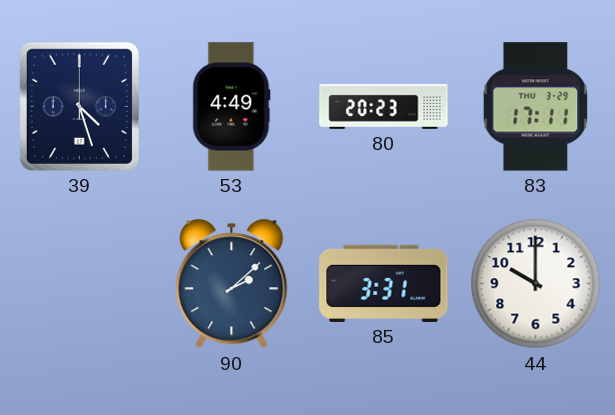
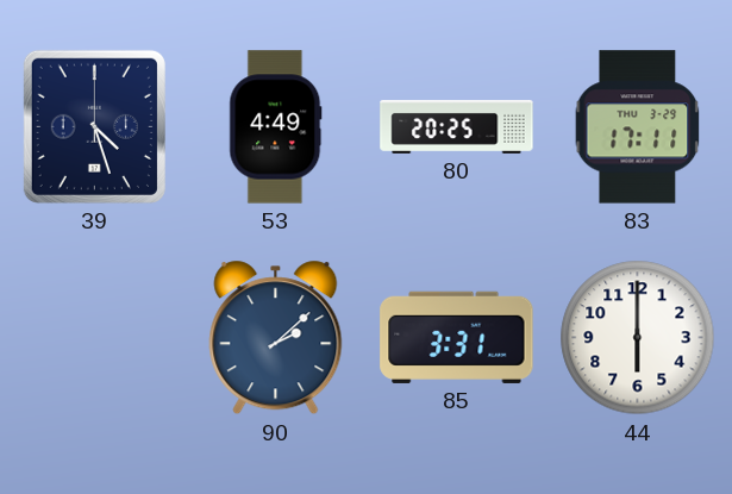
80: 20:23 -> 20:25 (457, 126)
44: 10:00 -> 6:00 (638, 338)
